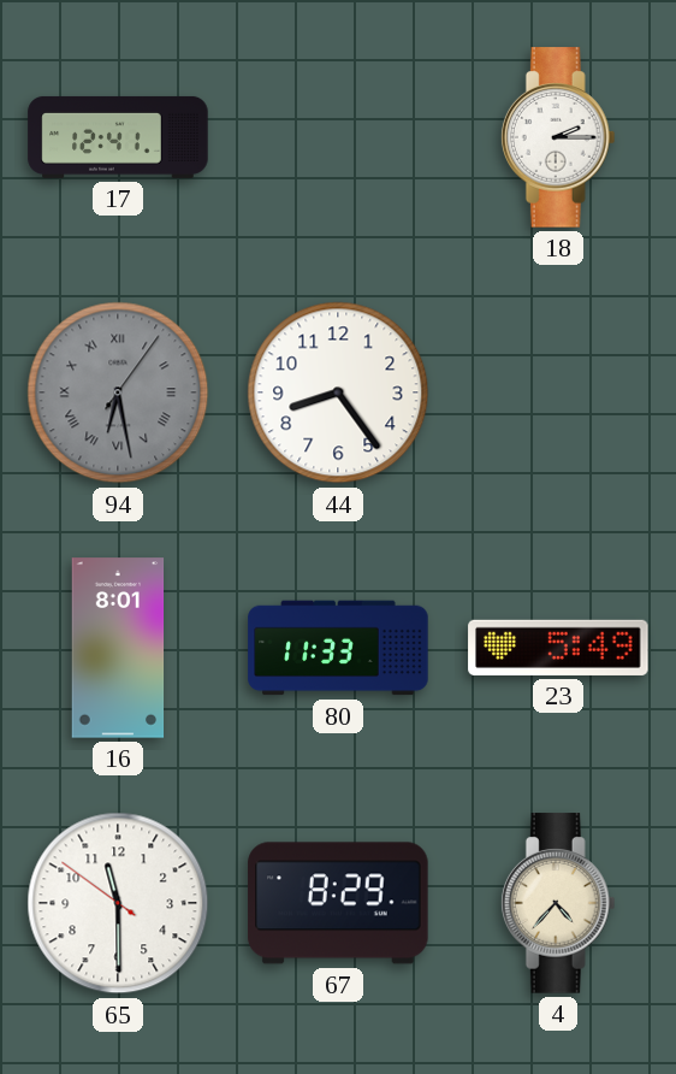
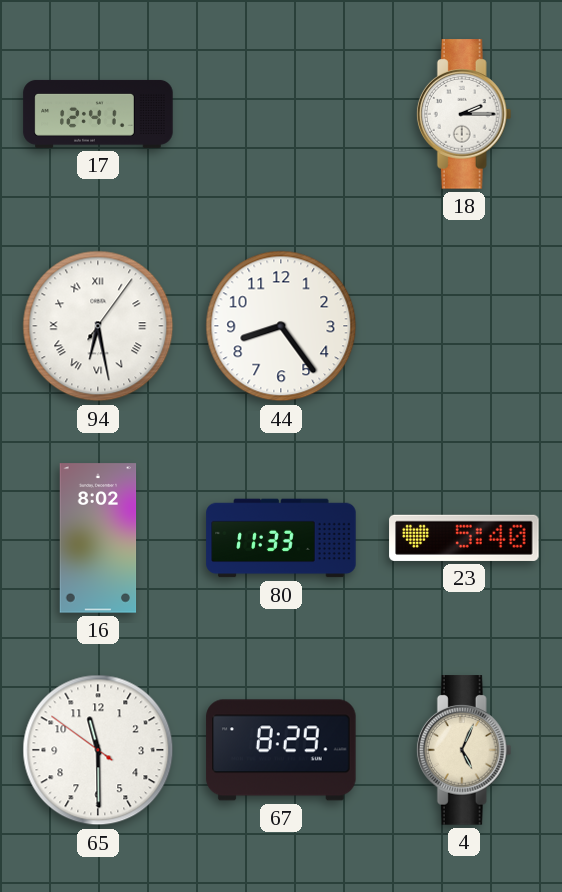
94 dial: grey -> white (98, 326)
16: 8:01 -> 8:02 (98, 538)
23: 5:49 -> 5:40 (464, 538)
4: 4:37 -> 5:04 (464, 750)
